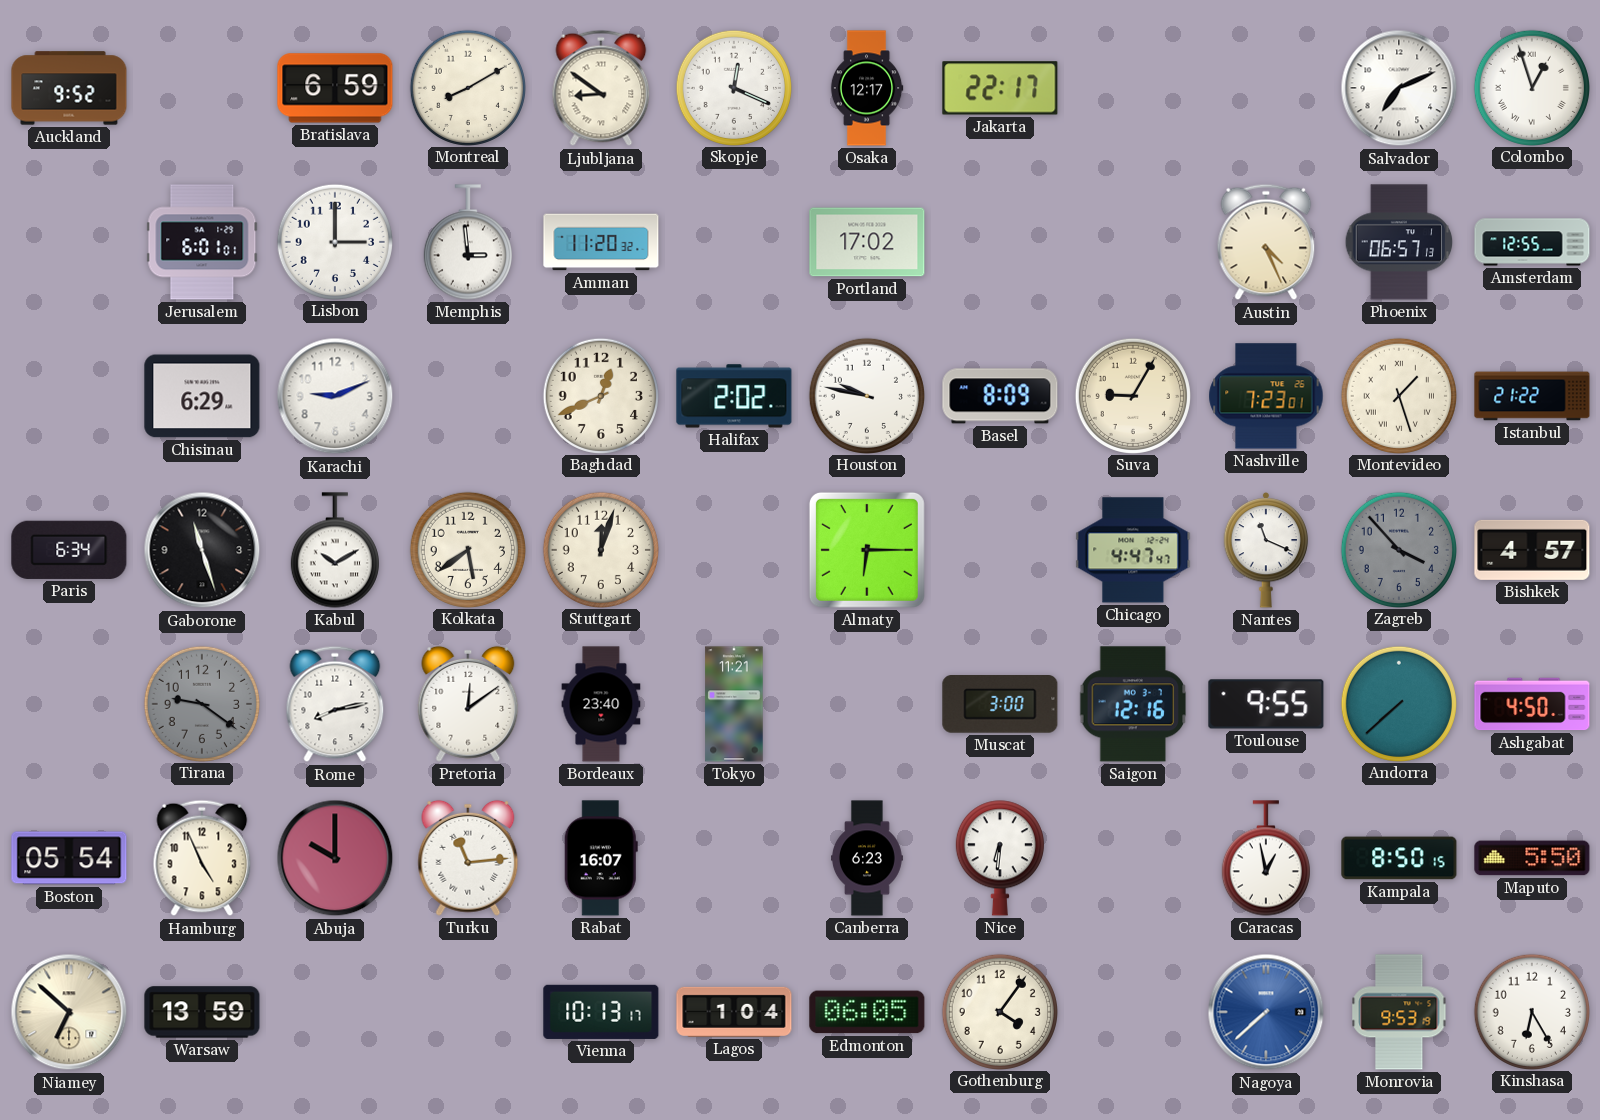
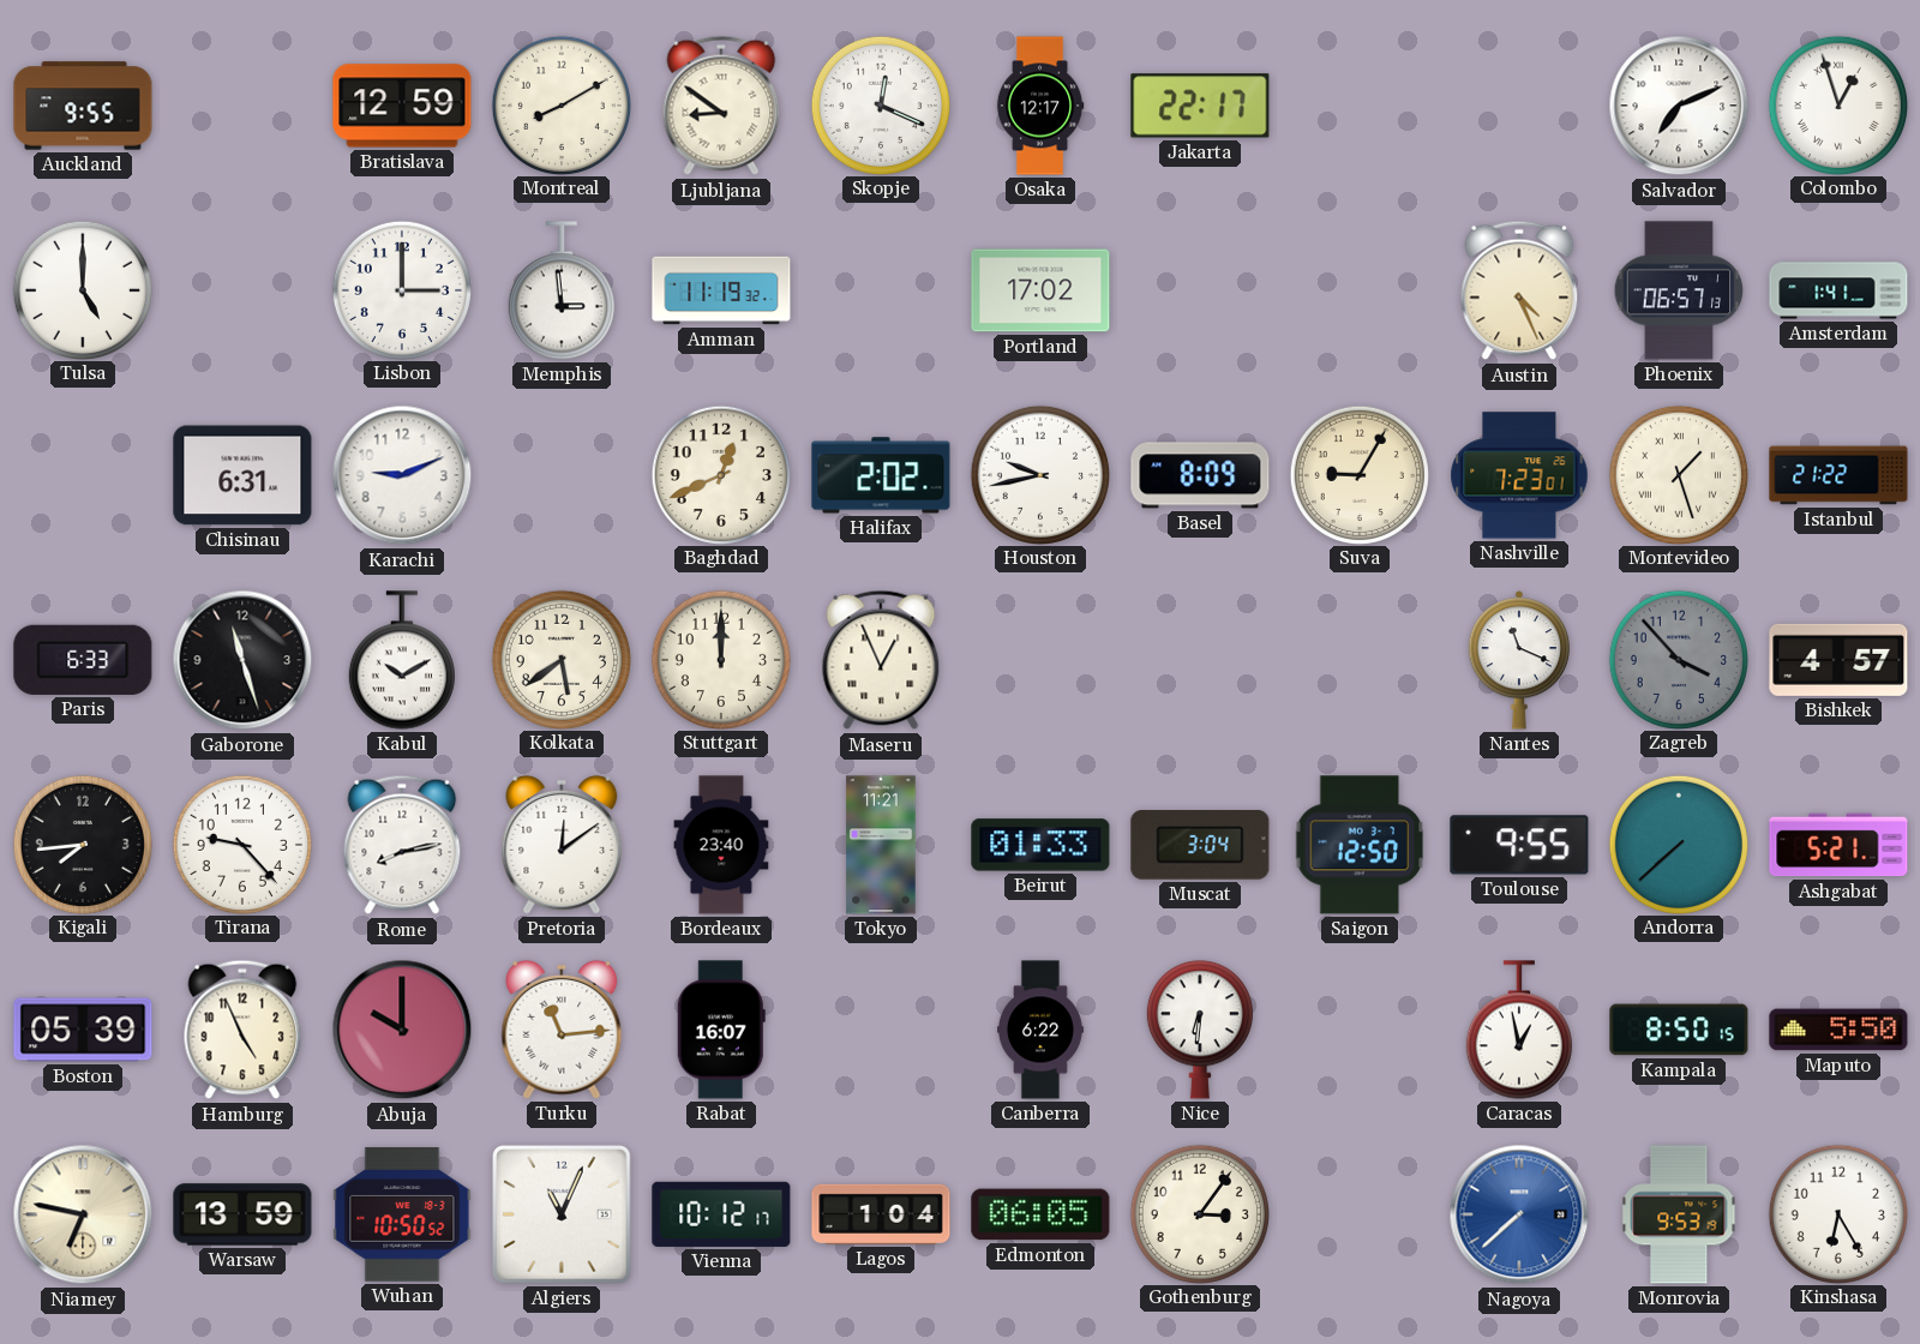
Auckland: 9:52 -> 9:55 (83, 106)
Bratislava: 6:59 -> 12:59 (402, 106)
Tulsa: none -> 5:00 (82, 289)
Jerusalem: 6:01 -> none (202, 242)
Amman: 11:20 -> 11:19 (721, 290)
Amsterdam: 12:55 -> 1:41 (1838, 290)
Chisinau: 6:29 -> 6:31 (242, 475)
Houston: 9:47 -> 9:43 (1039, 474)
Paris: 6:34 -> 6:33 (83, 660)
Stuttgart: 12:03 -> 12:00 (720, 659)
Maseru: none -> 12:56 (881, 660)
Almaty: 6:15 -> none (867, 550)
Chicago: 4:47 -> none (1133, 550)
Kigali: none -> 7:44 (82, 844)
Tirana: 9:21 -> 9:23 (241, 844)
Tirana dial: grey -> white (241, 844)
Beirut: none -> 01:33 (1040, 845)
Muscat: 3:00 -> 3:04 (1200, 846)
Saigon: 12:16 -> 12:50 (1360, 845)
Ashgabat: 4:50 -> 5:21 (1838, 845)
Boston: 05:54 -> 05:39 (83, 1030)
Canberra: 6:23 -> 6:22 (1042, 1030)
Niamey: 6:52 -> 6:47 (83, 1214)
Wuhan: none -> 10:50 (402, 1214)
Algiers: none -> 11:04 (562, 1214)
Vienna: 10:13 -> 10:12 (721, 1214)
Gothenburg: 4:06 -> 3:06 (1199, 1213)
